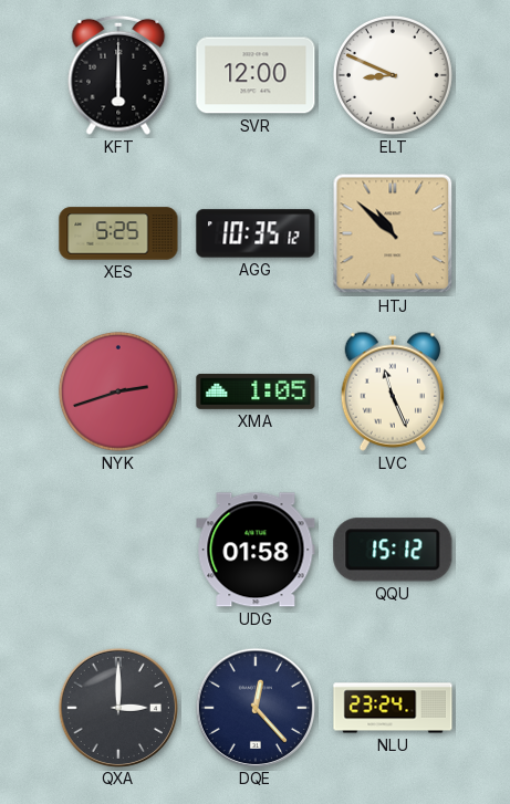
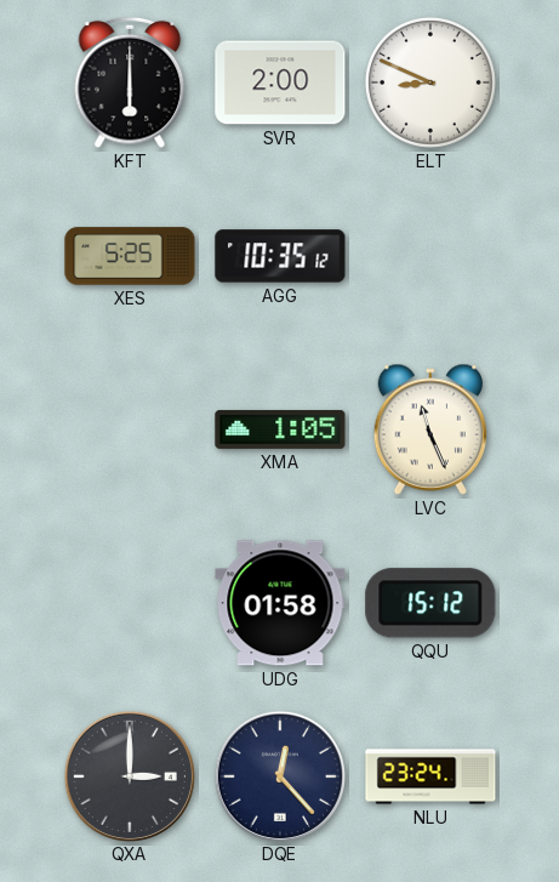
SVR: 12:00 -> 2:00 (280, 82)
HTJ: 10:52 -> none (393, 233)
NYK: 2:42 -> none (118, 391)
